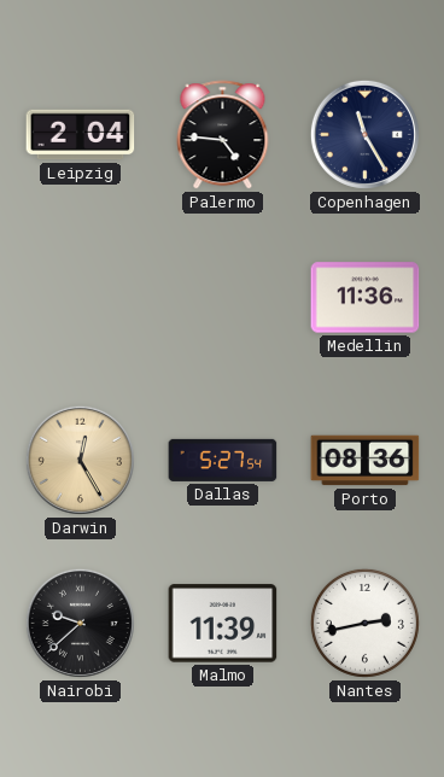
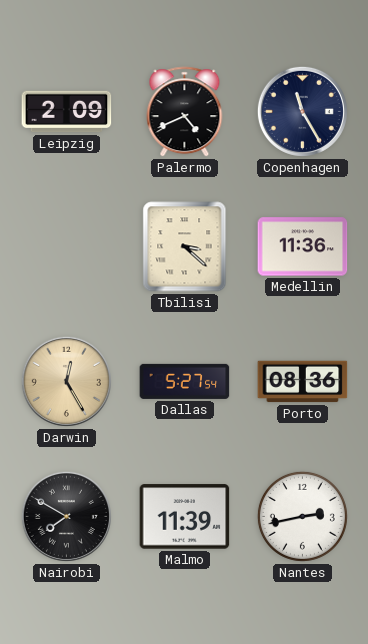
Leipzig: 2:04 -> 2:09 (67, 112)
Palermo: 4:46 -> 4:41 (185, 112)
Tbilisi: none -> 3:22 (185, 247)
Nairobi: 9:38 -> 7:50 (66, 516)
